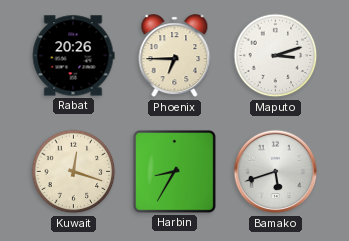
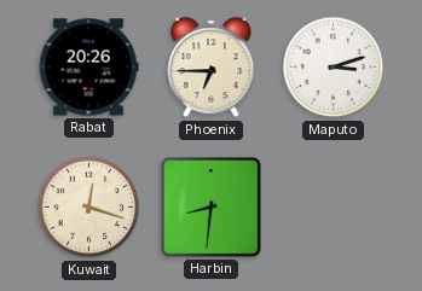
Harbin: 8:35 -> 8:31 (212, 208)
Bamako: 5:42 -> none (276, 172)
